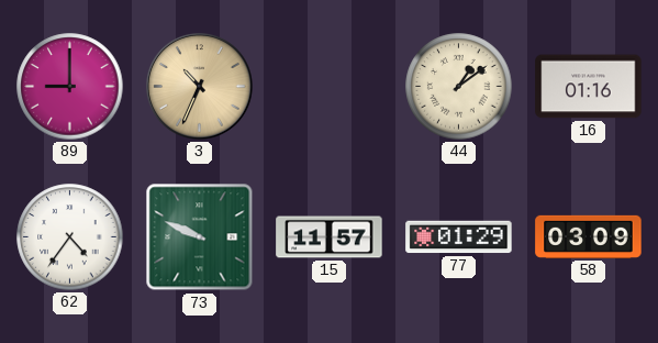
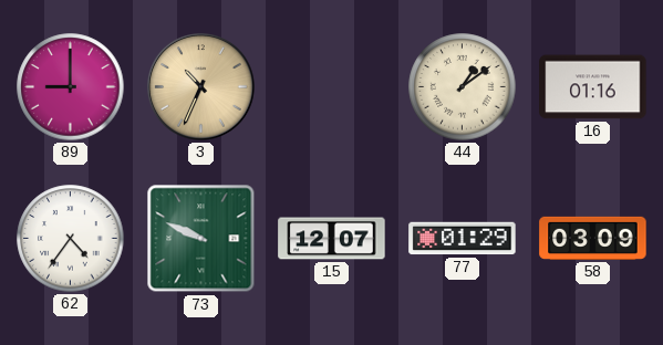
15: 11:57 -> 12:07 (332, 239)
